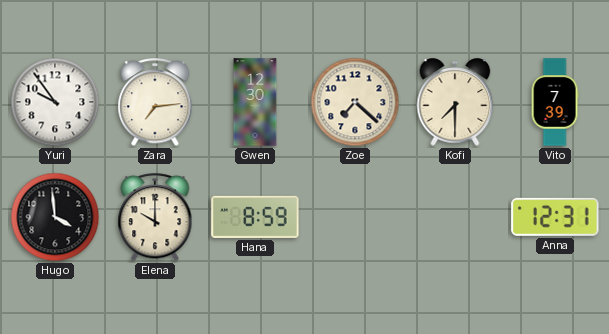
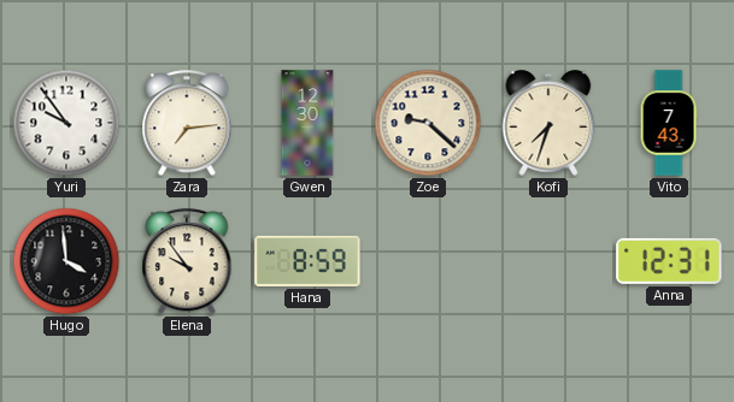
Zoe: 7:22 -> 9:22 (428, 123)
Kofi: 7:30 -> 7:33 (548, 123)
Vito: 7:39 -> 7:43 (669, 123)
Elena: 10:00 -> 9:54 (187, 262)
